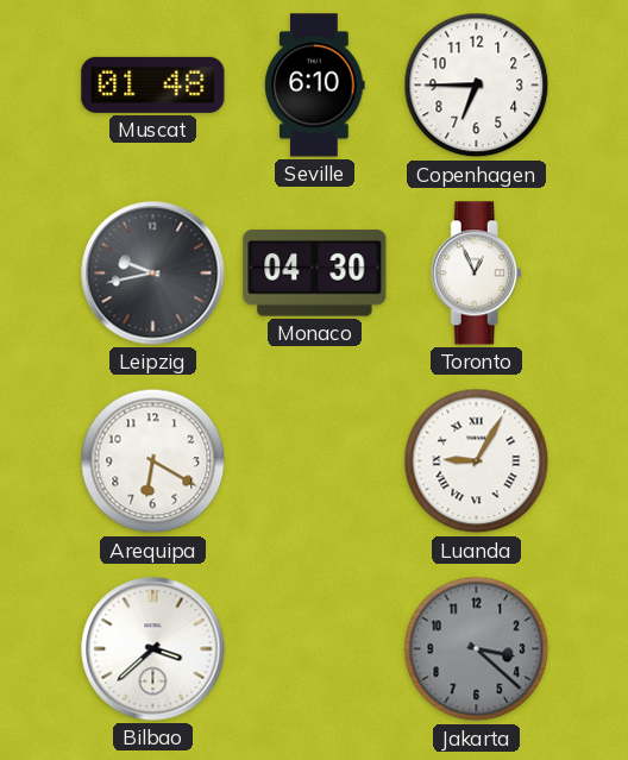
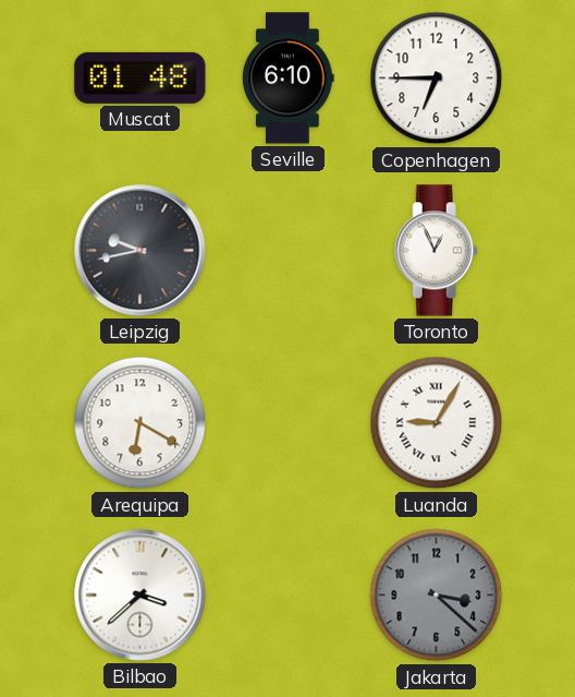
Monaco: 04:30 -> none (315, 274)
